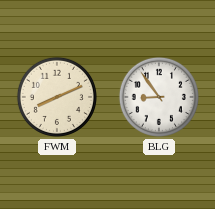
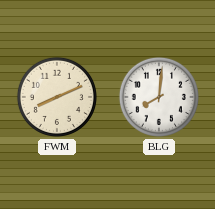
BLG: 8:54 -> 8:01 (159, 97)
